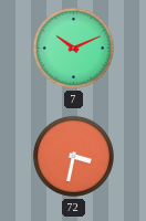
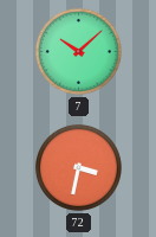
7: 10:11 -> 10:08 (78, 51)
